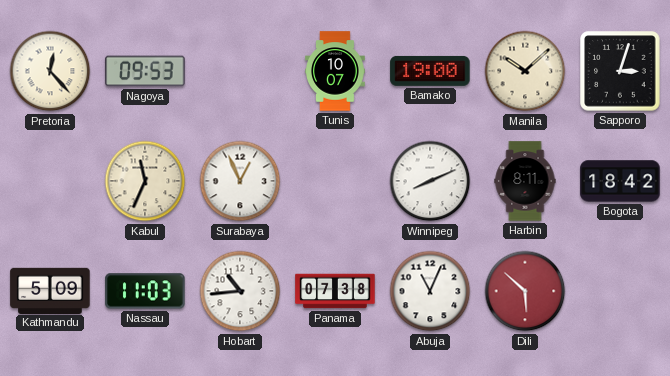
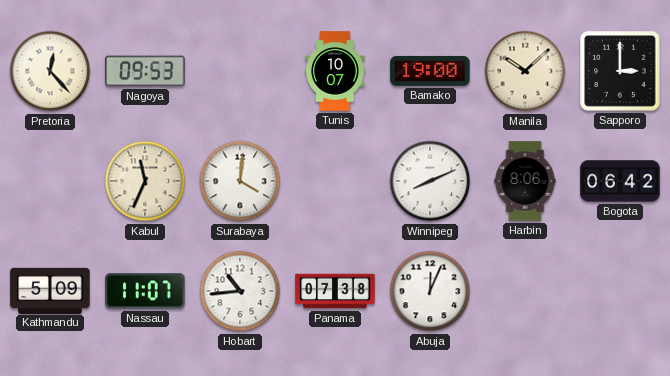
Sapporo: 3:03 -> 3:00 (620, 71)
Surabaya: 12:56 -> 4:01 (240, 181)
Harbin: 8:11 -> 8:06 (525, 181)
Bogota: 18:42 -> 06:42 (620, 181)
Nassau: 11:03 -> 11:07 (145, 291)
Abuja: 11:04 -> 12:04 (430, 291)
Dili: 5:52 -> none (525, 291)
